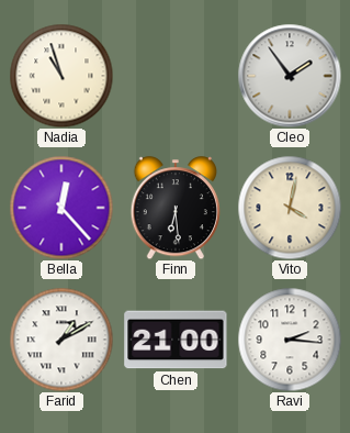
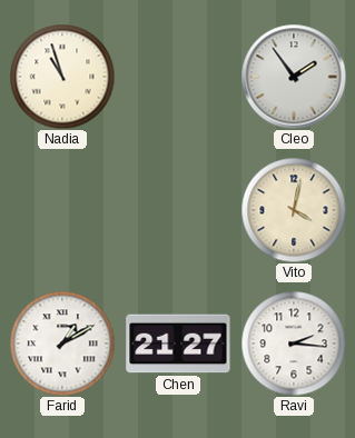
Bella: 12:23 -> none (61, 208)
Finn: 6:29 -> none (176, 208)
Chen: 21:00 -> 21:27 (178, 344)
